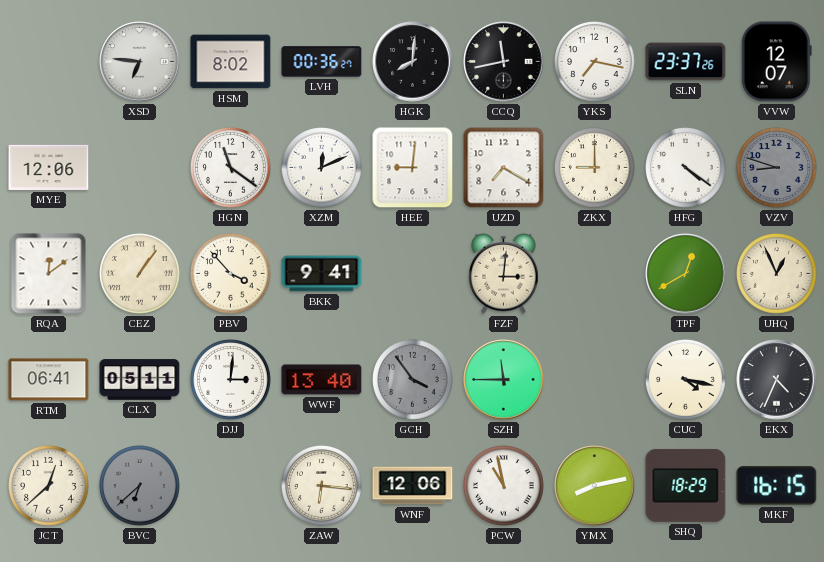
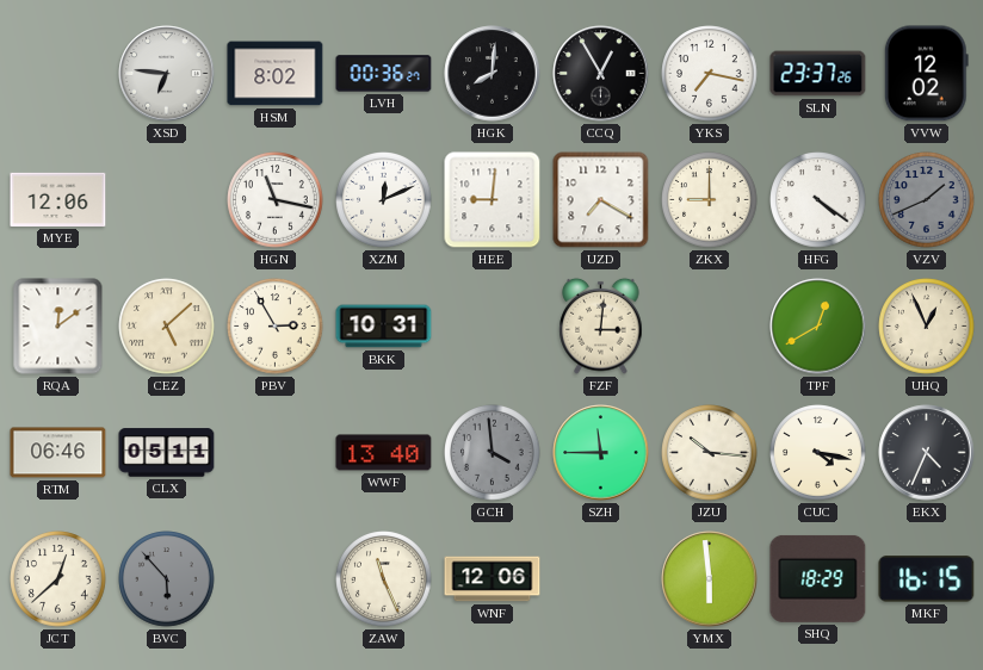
CCQ: 11:43 -> 12:55 (601, 74)
VVW: 12:07 -> 12:02 (926, 74)
HGN: 11:21 -> 11:17 (276, 200)
VZV: 8:48 -> 1:41 (927, 200)
CEZ: 1:06 -> 5:08 (167, 327)
PBV: 3:53 -> 2:55 (276, 327)
BKK: 9:41 -> 10:31 (384, 327)
RTM: 06:41 -> 06:46 (58, 453)
DJJ: 3:01 -> none (231, 380)
GCH: 3:54 -> 3:59 (493, 453)
JZU: none -> 10:16 (710, 453)
BVC: 6:38 -> 5:53 (167, 579)
ZAW: 6:16 -> 11:26 (384, 579)
PCW: 10:58 -> none (504, 486)
YMX: 8:13 -> 5:59 (710, 579)
